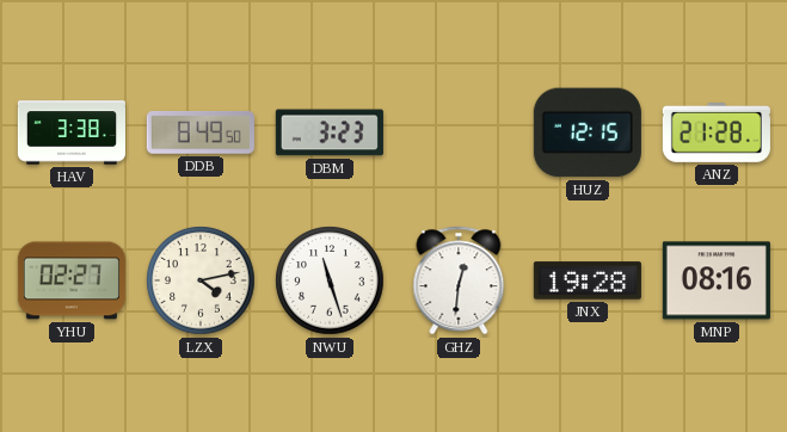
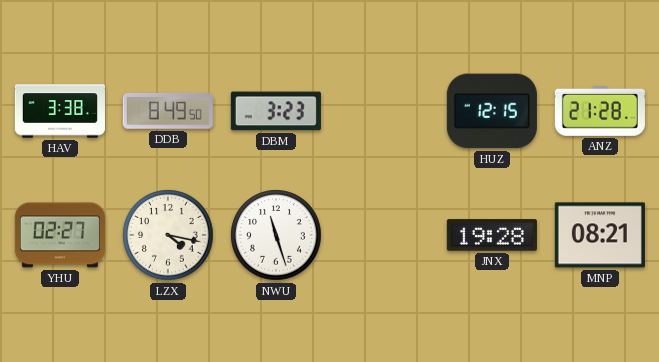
LZX: 4:13 -> 4:17 (168, 235)
GHZ: 12:31 -> none (459, 280)
MNP: 08:16 -> 08:21 (600, 235)
